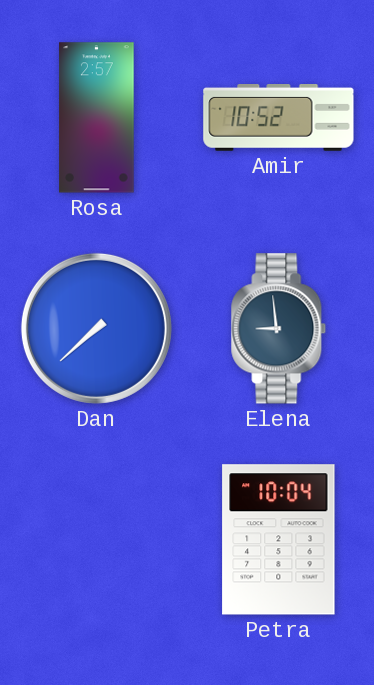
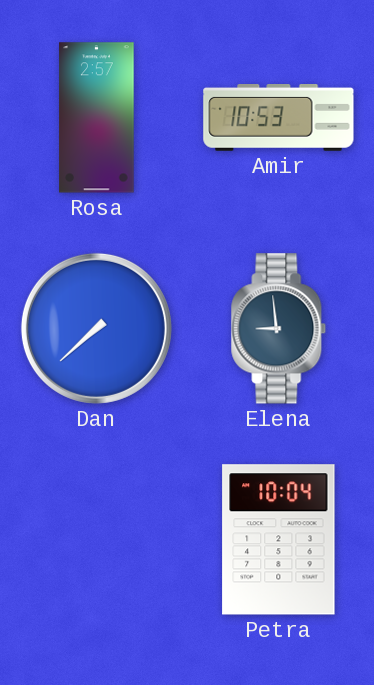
Amir: 10:52 -> 10:53 (279, 118)
